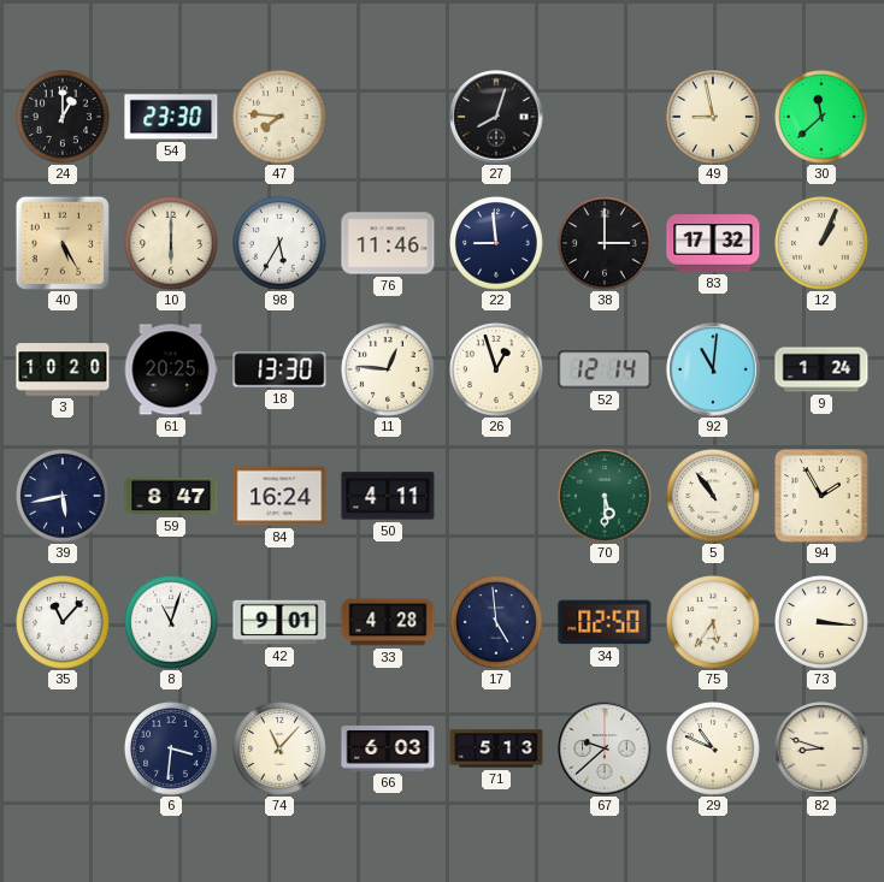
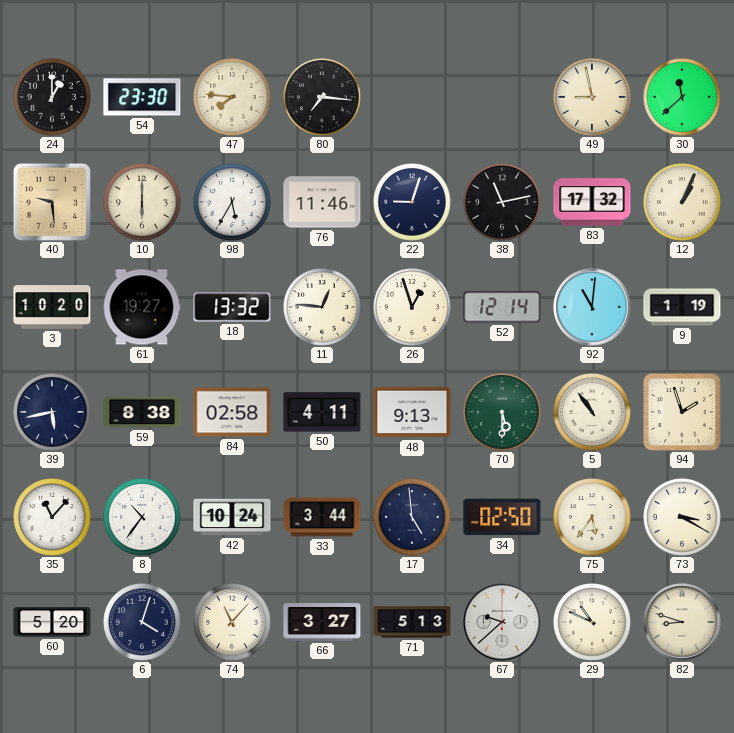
80: none -> 7:16 (323, 98)
27: 8:03 -> none (496, 117)
40: 5:25 -> 9:29 (52, 202)
22: 8:59 -> 9:03 (413, 203)
38: 3:00 -> 11:13 (503, 203)
61: 20:25 -> 19:27 (142, 307)
18: 13:30 -> 13:32 (232, 307)
9: 1:24 -> 1:19 (682, 307)
59: 8:47 -> 8:38 (142, 412)
84: 16:24 -> 02:58 (232, 412)
48: none -> 9:13 (412, 412)
94: 1:55 -> 1:57 (682, 412)
8: 11:03 -> 10:36 (143, 518)
42: 9:01 -> 10:24 (232, 517)
33: 4:28 -> 3:44 (322, 517)
73: 3:16 -> 3:20 (683, 518)
60: none -> 5:20 (52, 622)
6: 3:31 -> 4:03 (143, 623)
66: 6:03 -> 3:27 (322, 622)
